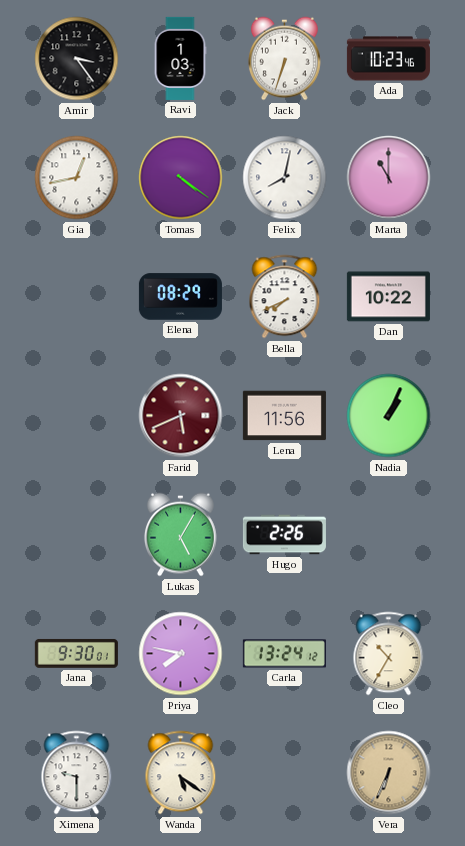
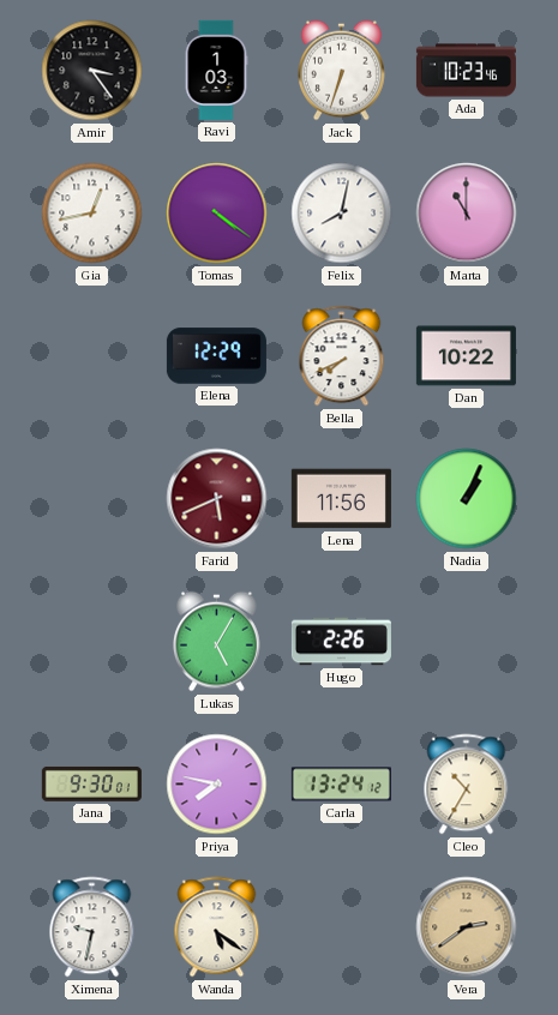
Elena: 08:29 -> 12:29 (216, 356)
Ximena: 9:30 -> 9:32 (92, 927)
Vera: 6:34 -> 2:39 (467, 927)
